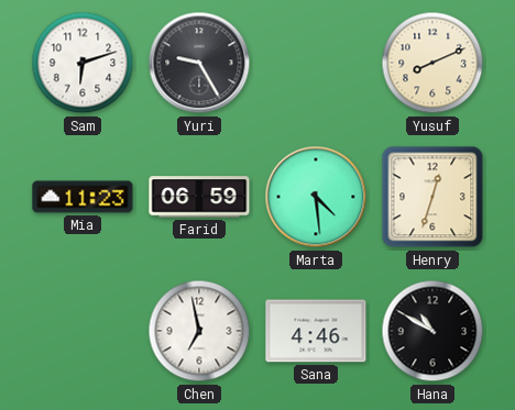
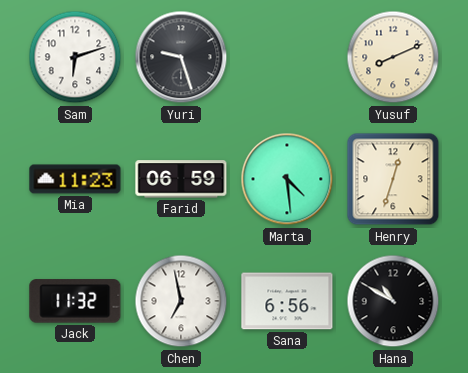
Yuri: 9:25 -> 9:27 (181, 57)
Jack: none -> 11:32 (75, 301)
Sana: 4:46 -> 6:56 (287, 301)
